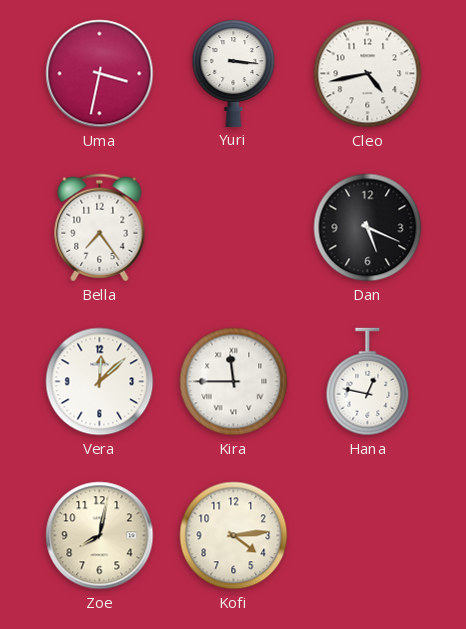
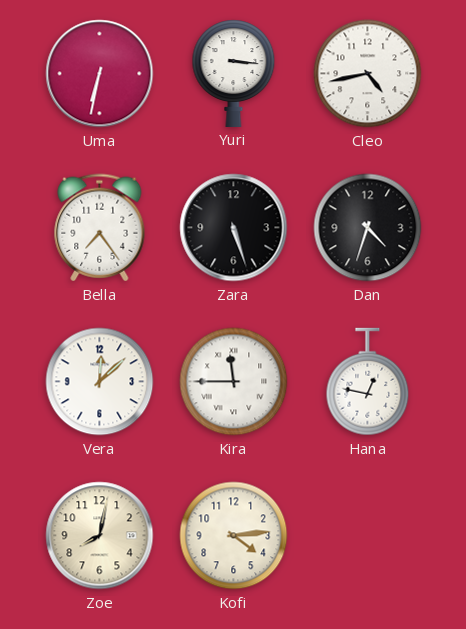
Uma: 3:32 -> 6:32 (100, 74)
Zara: none -> 5:27 (234, 228)
Dan: 5:19 -> 4:33 (368, 228)
